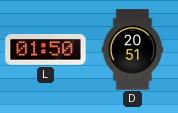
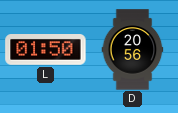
D: 20:51 -> 20:56 (133, 50)
